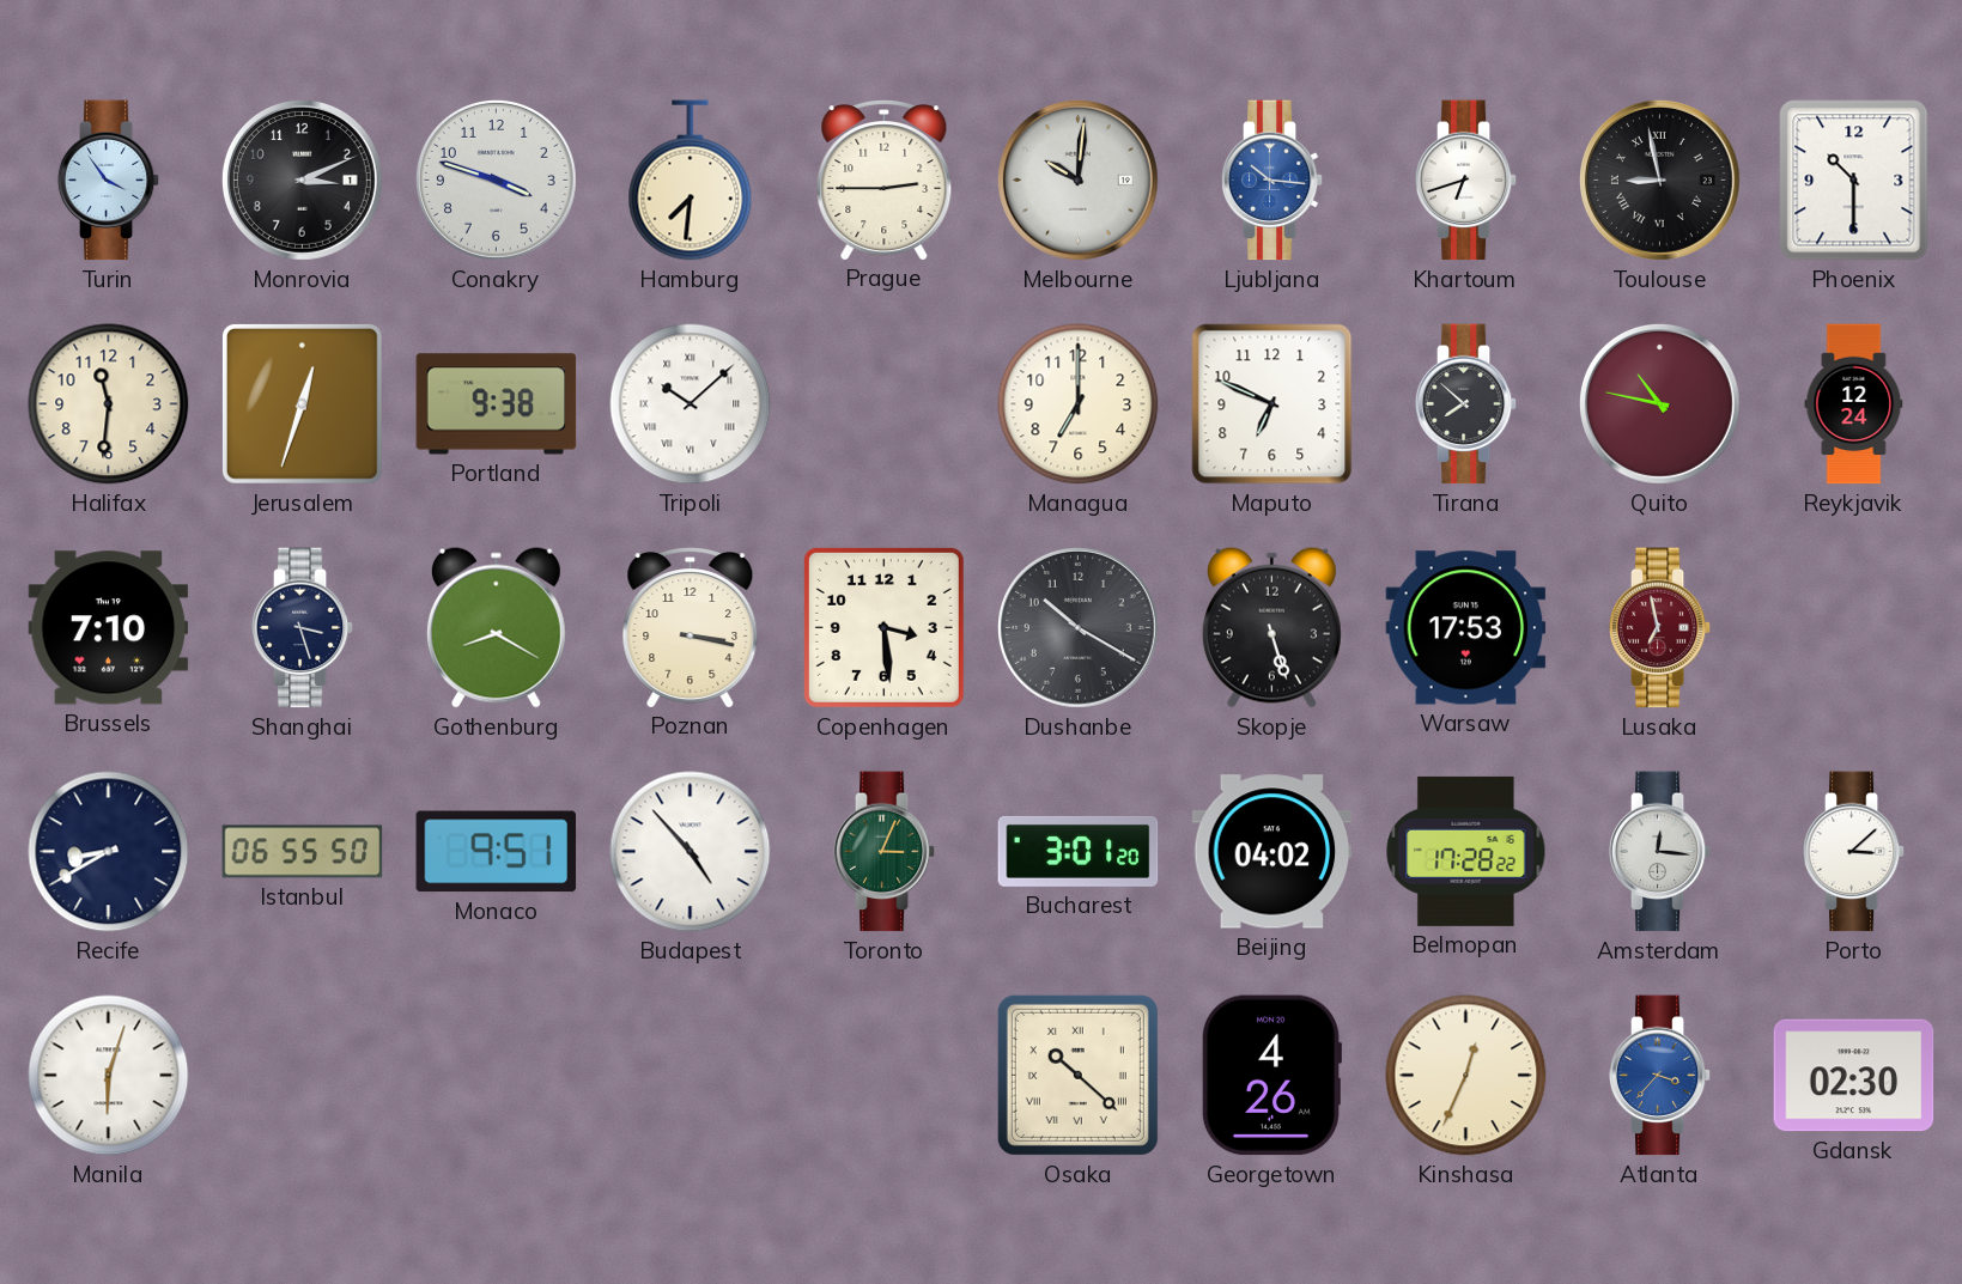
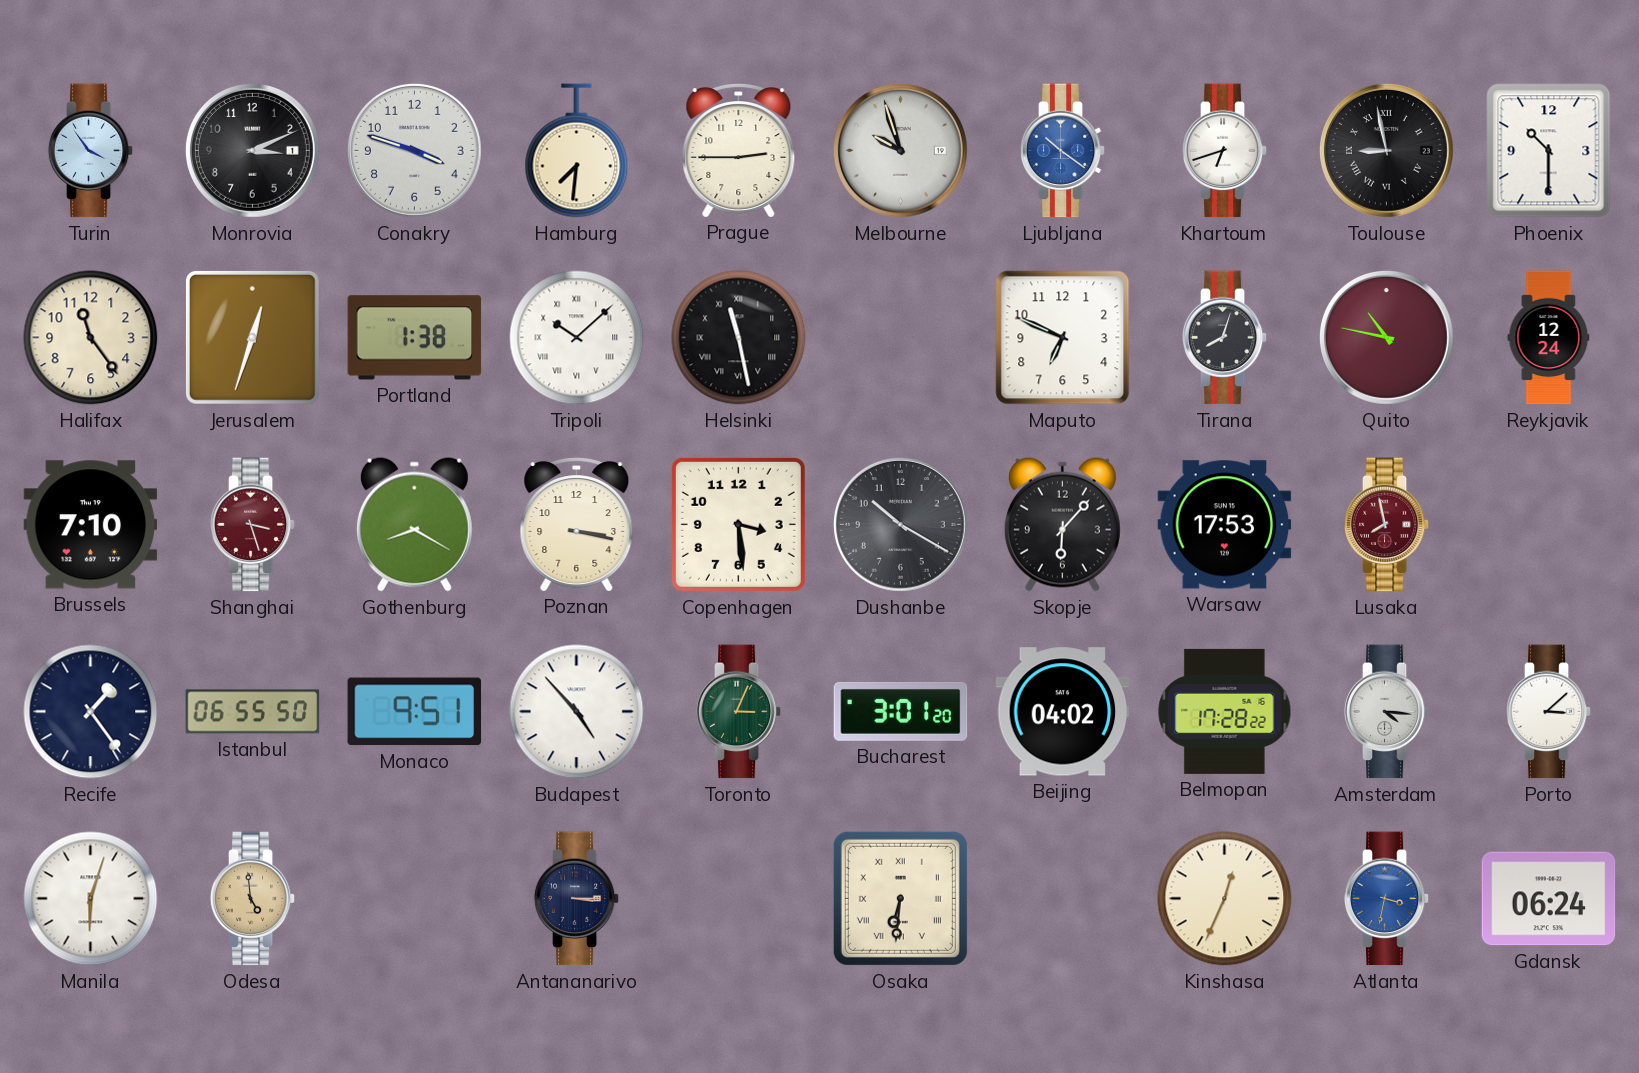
Melbourne: 10:01 -> 9:57 (900, 150)
Ljubljana: 10:16 -> 10:21 (1063, 151)
Halifax: 11:31 -> 11:24 (91, 338)
Portland: 9:38 -> 1:38 (415, 338)
Helsinki: none -> 11:28 (739, 338)
Managua: 7:00 -> none (1079, 404)
Tirana: 7:52 -> 8:03 (1225, 338)
Shanghai dial: navy -> burgundy (253, 525)
Skopje: 5:27 -> 6:07 (1062, 524)
Lusaka: 6:58 -> 7:58 (1387, 525)
Recife: 8:40 -> 1:24 (91, 712)
Amsterdam: 12:16 -> 4:16 (1387, 712)
Odesa: none -> 4:59 (253, 899)
Antananarivo: none -> 3:15 (577, 899)
Osaka: 10:22 -> 6:31 (900, 898)
Georgetown: 4:26 -> none (1271, 1076)
Atlanta: 3:37 -> 3:32 (1387, 899)
Gdansk: 02:30 -> 06:24 (1549, 899)
